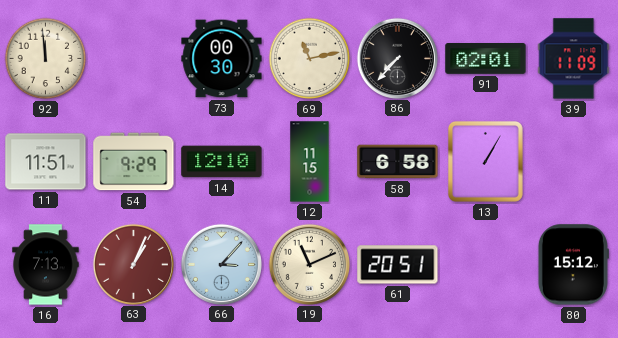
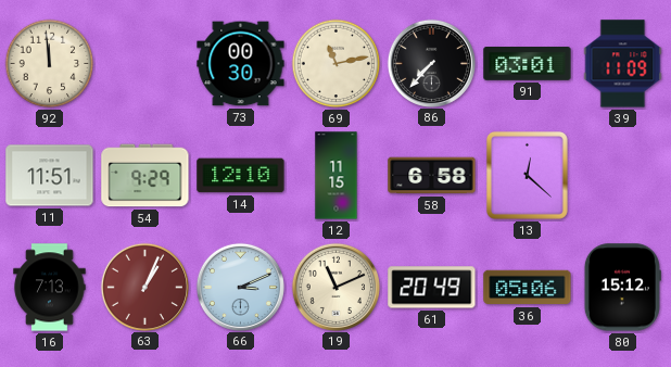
91: 02:01 -> 03:01 (528, 64)
13: 1:05 -> 12:22 (527, 175)
66: 3:07 -> 3:11 (240, 287)
61: 20:51 -> 20:49 (432, 288)
36: none -> 05:06 (528, 288)
